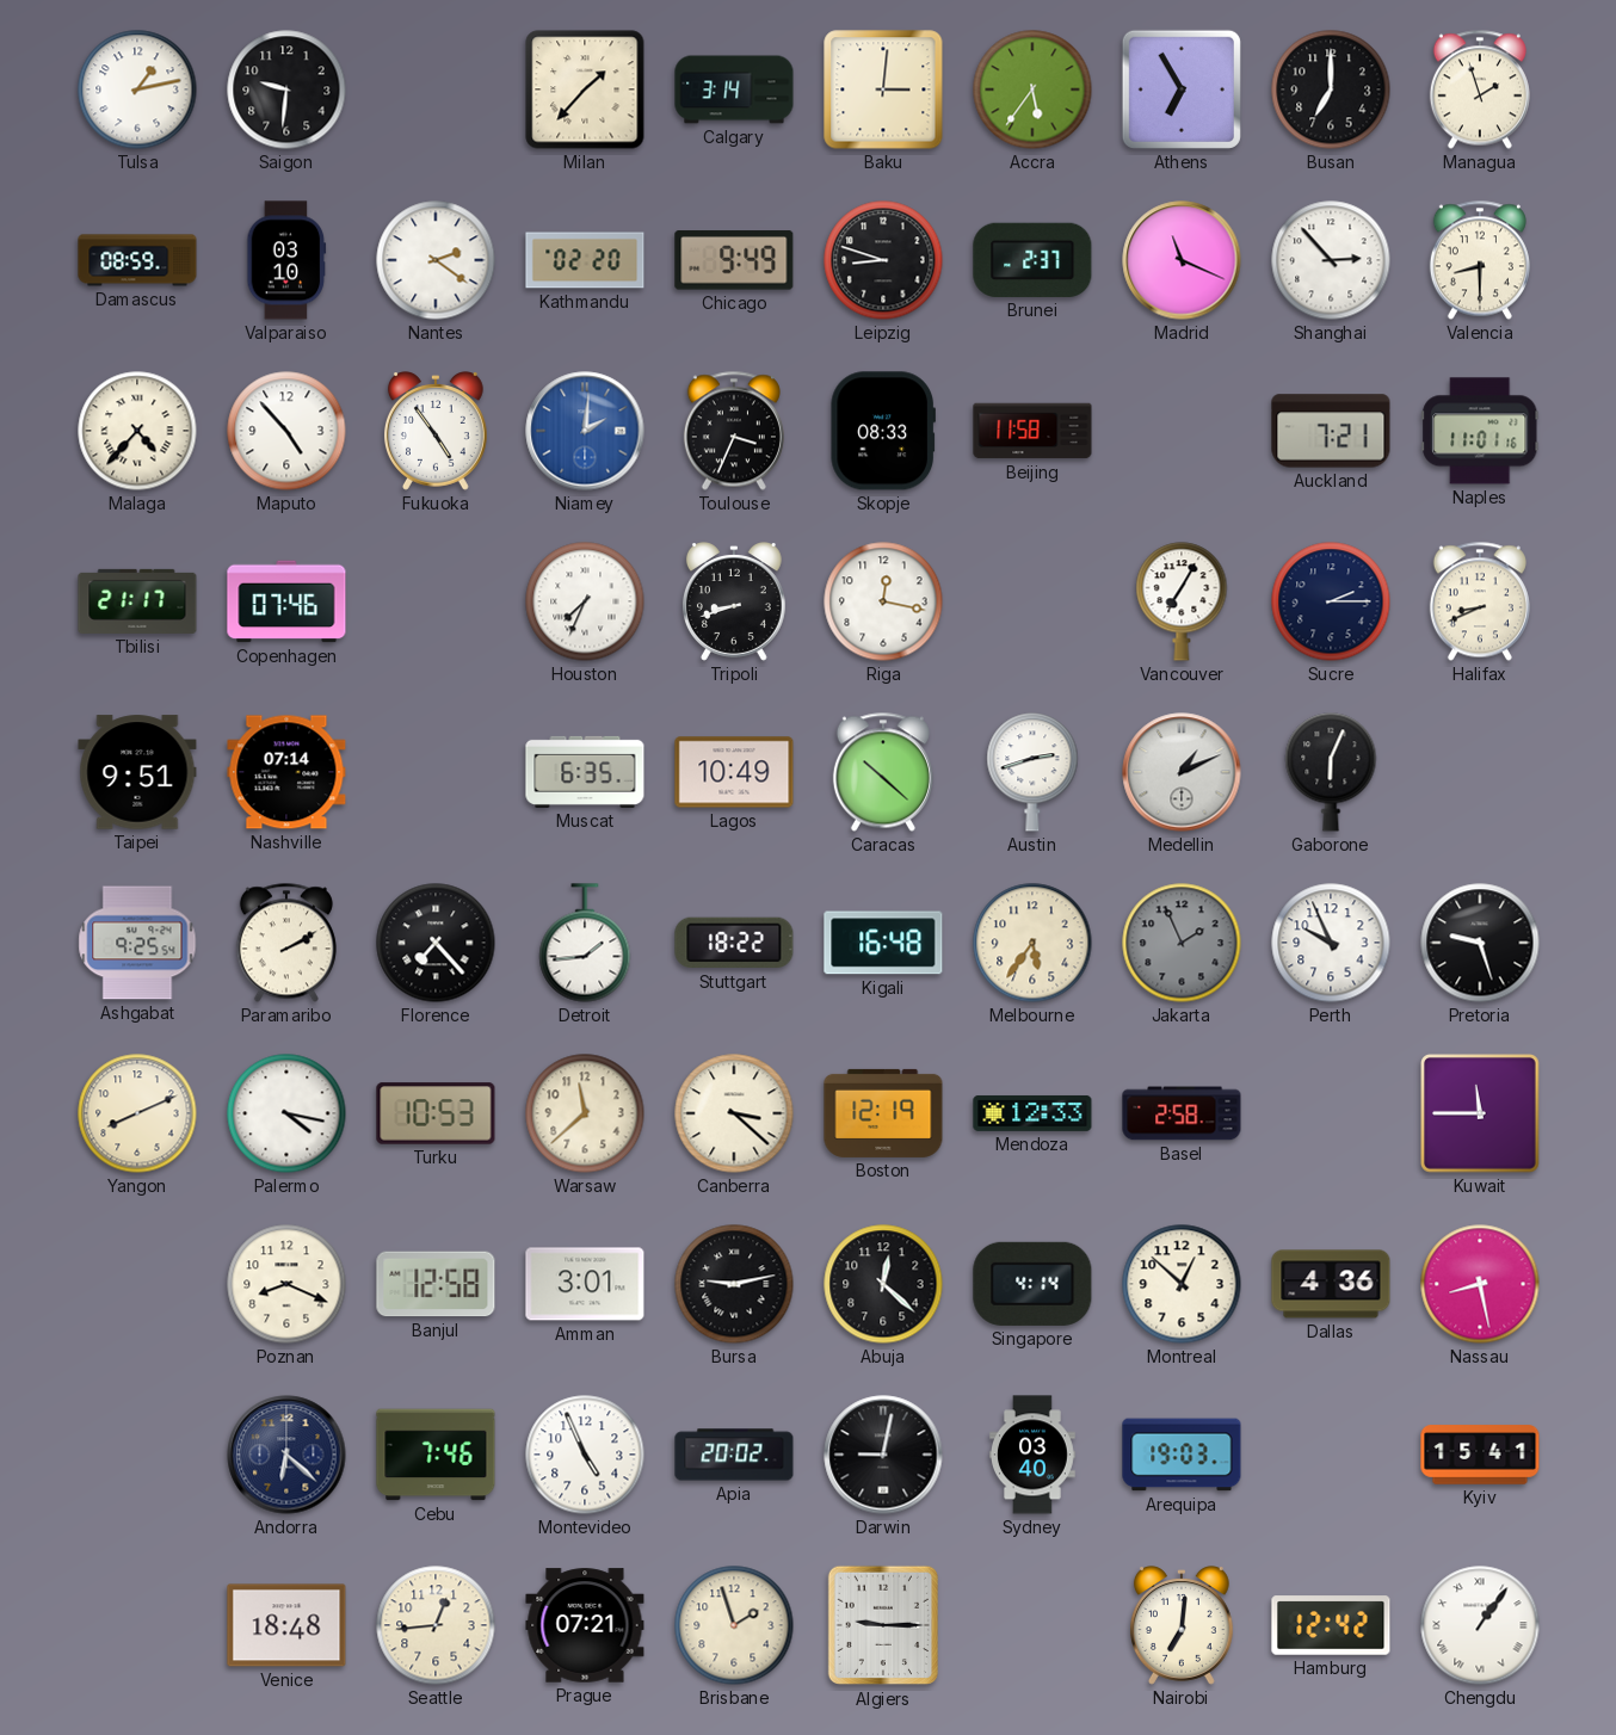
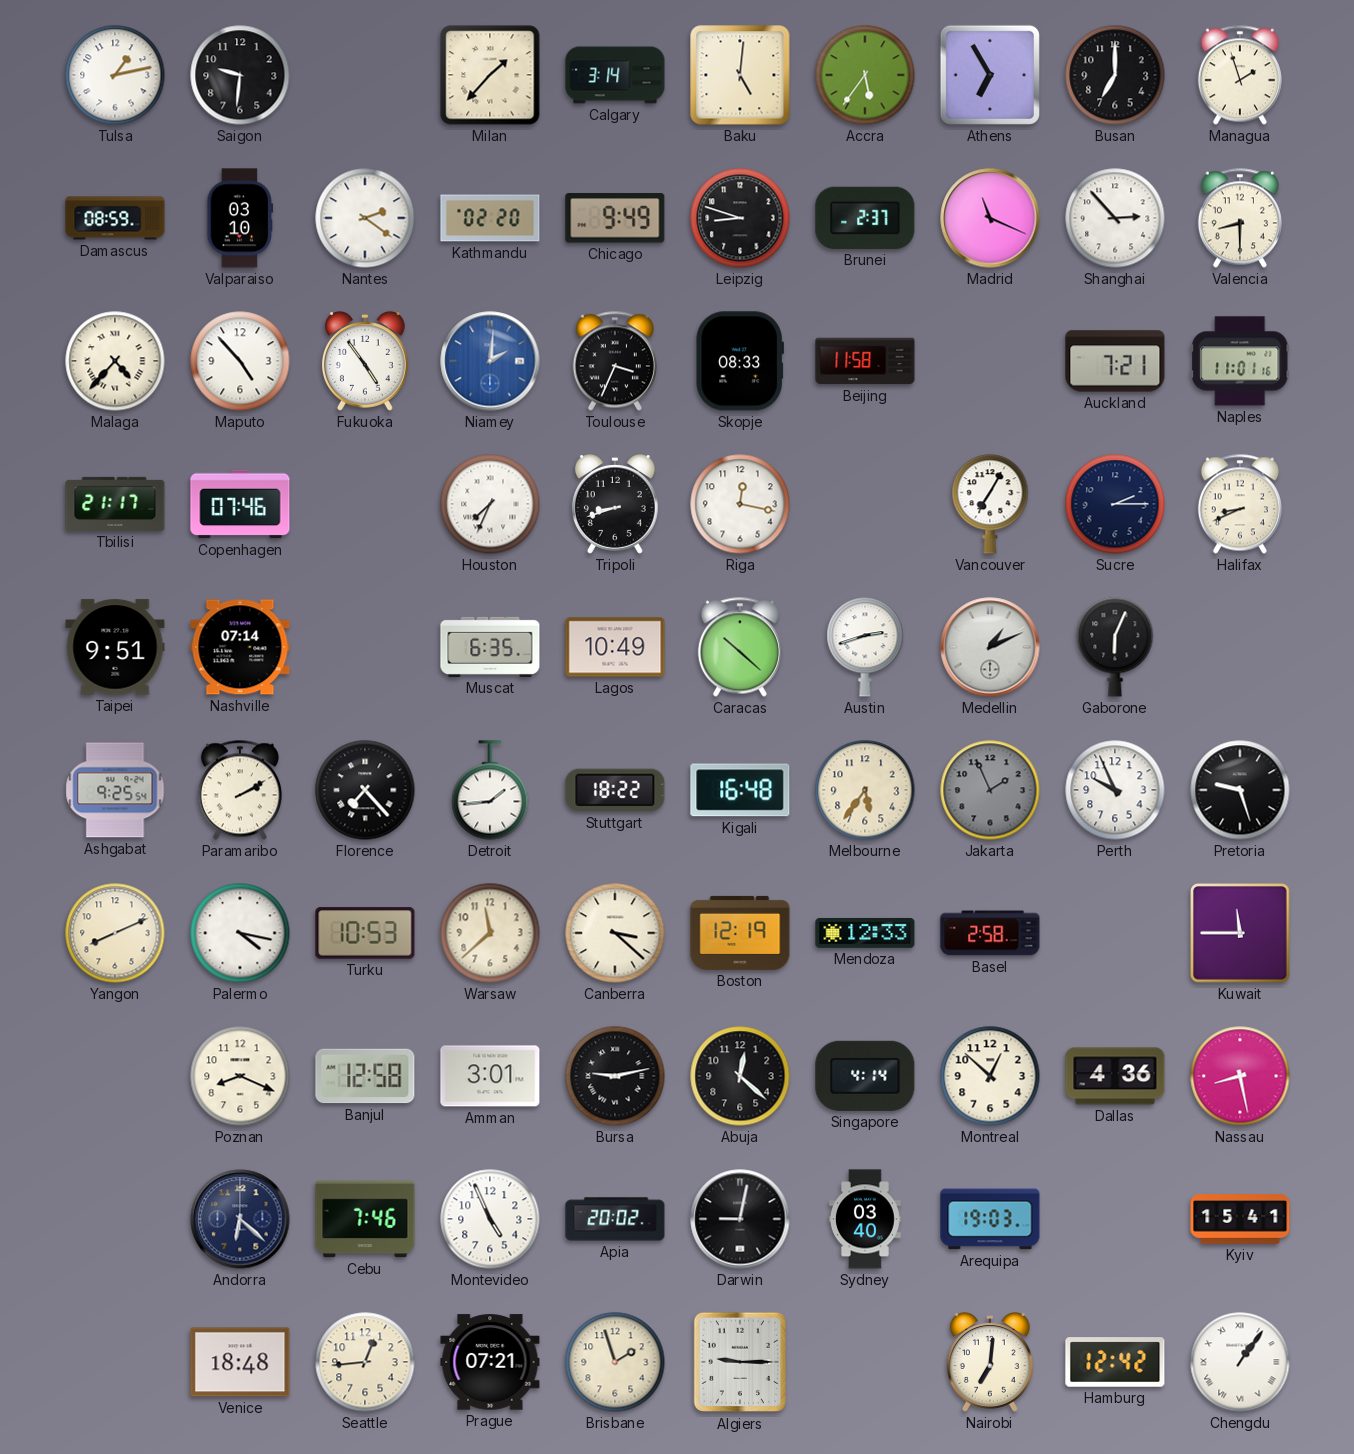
Baku: 3:01 -> 5:01 (740, 75)
